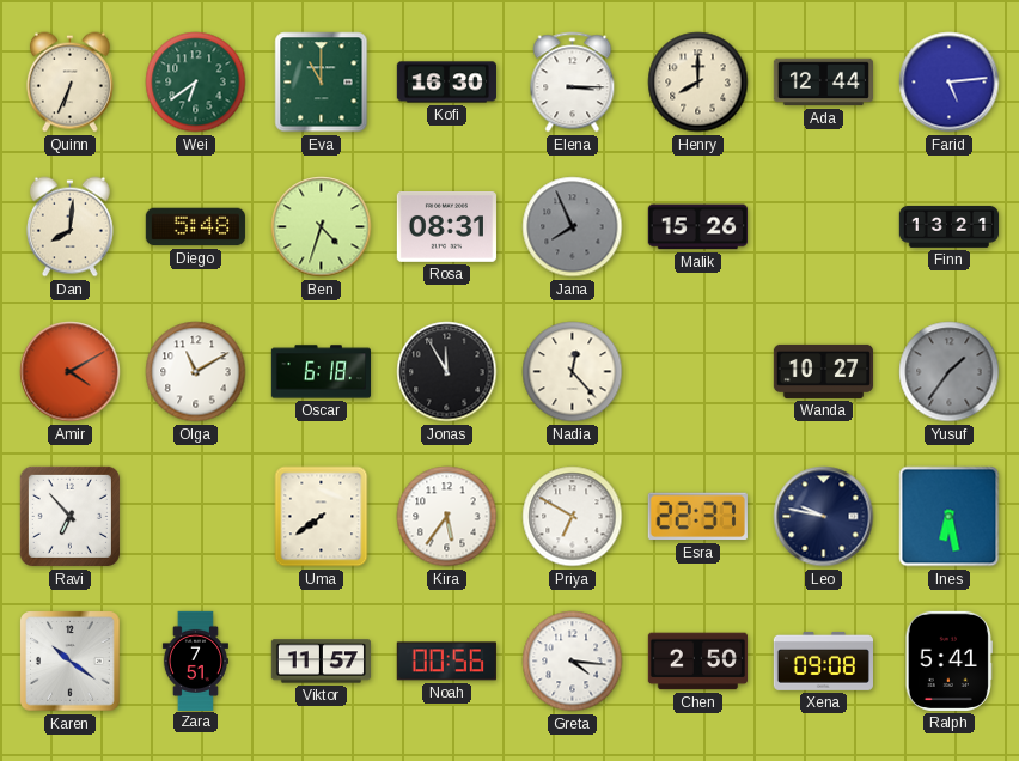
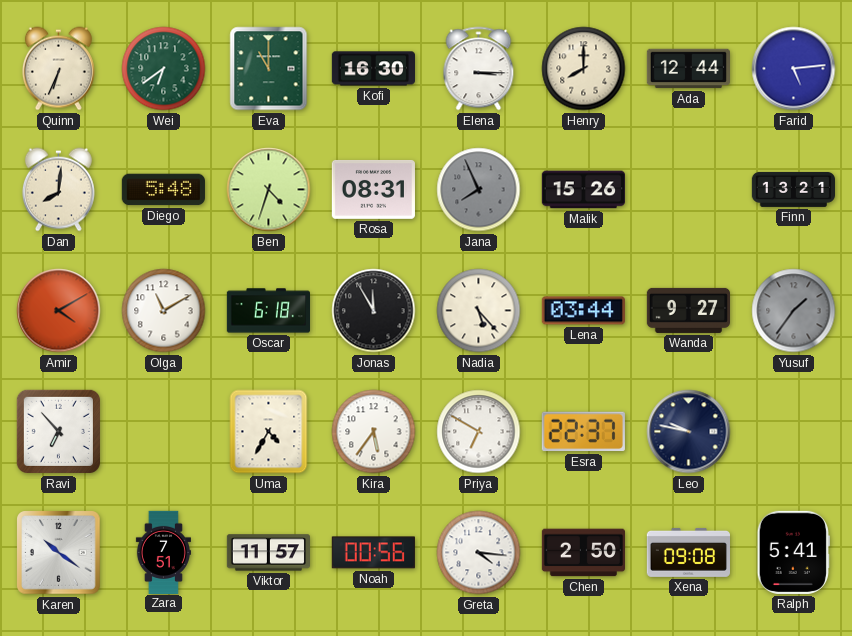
Nadia: 12:23 -> 5:23 (479, 311)
Lena: none -> 03:44 (583, 311)
Wanda: 10:27 -> 9:27 (688, 310)
Uma: 7:39 -> 4:35 (269, 432)
Ines: 6:28 -> none (950, 517)
